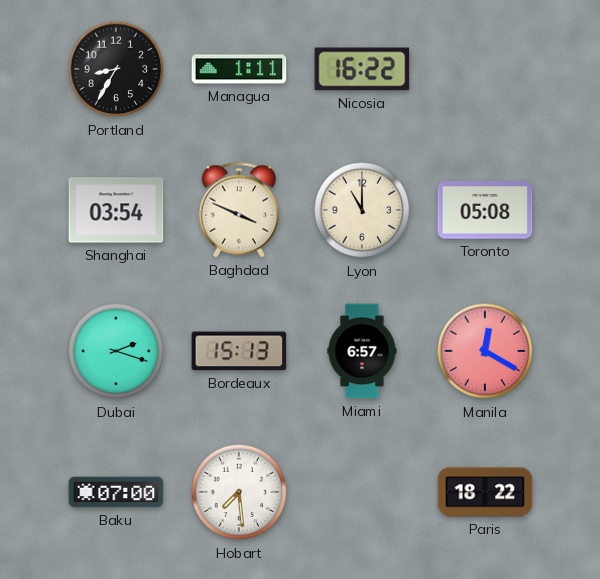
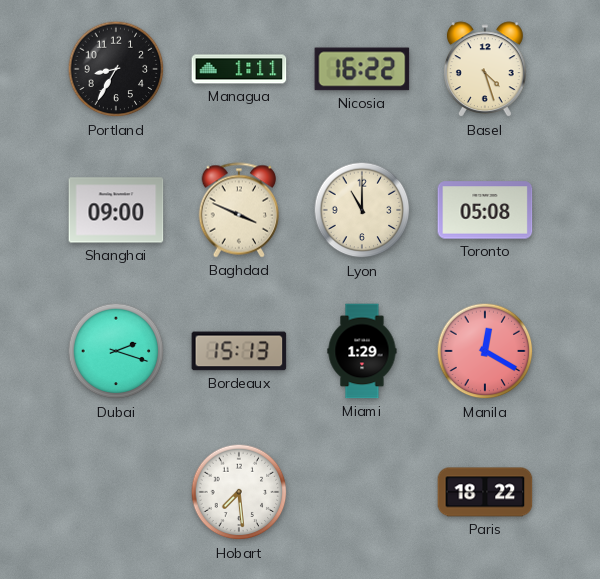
Basel: none -> 4:27 (485, 70)
Shanghai: 03:54 -> 09:00 (116, 210)
Miami: 6:57 -> 1:29 (362, 351)
Baku: 07:00 -> none (116, 492)
